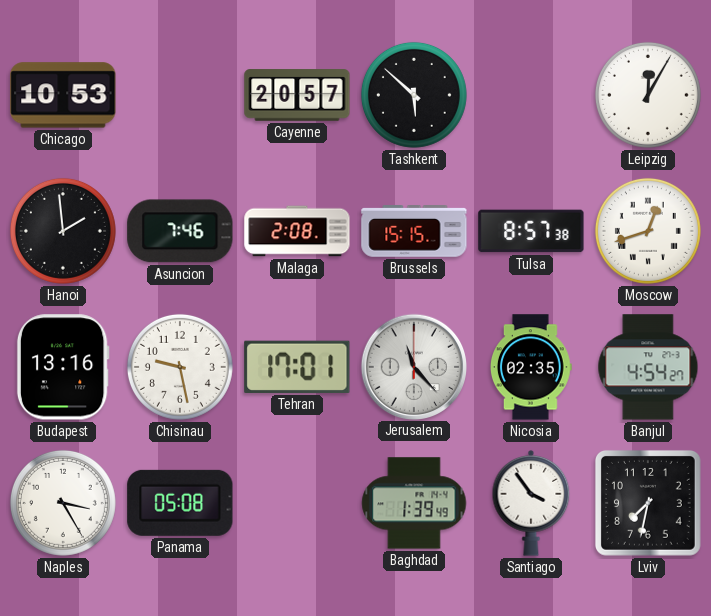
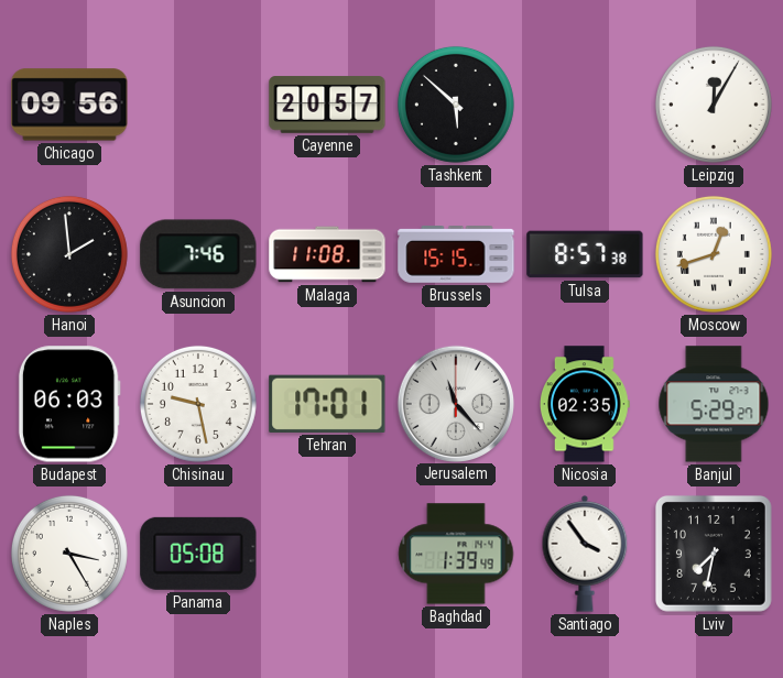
Chicago: 10:53 -> 09:56 (69, 105)
Malaga: 2:08 -> 11:08 (327, 254)
Budapest: 13:16 -> 06:03 (69, 404)
Banjul: 4:54 -> 5:29 (714, 404)
